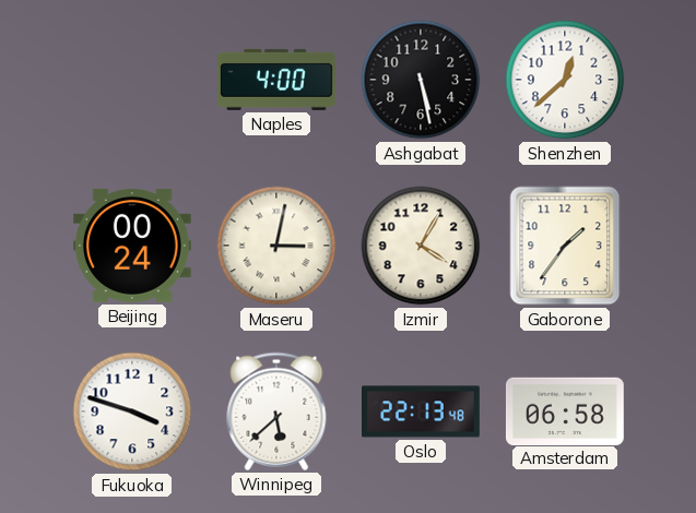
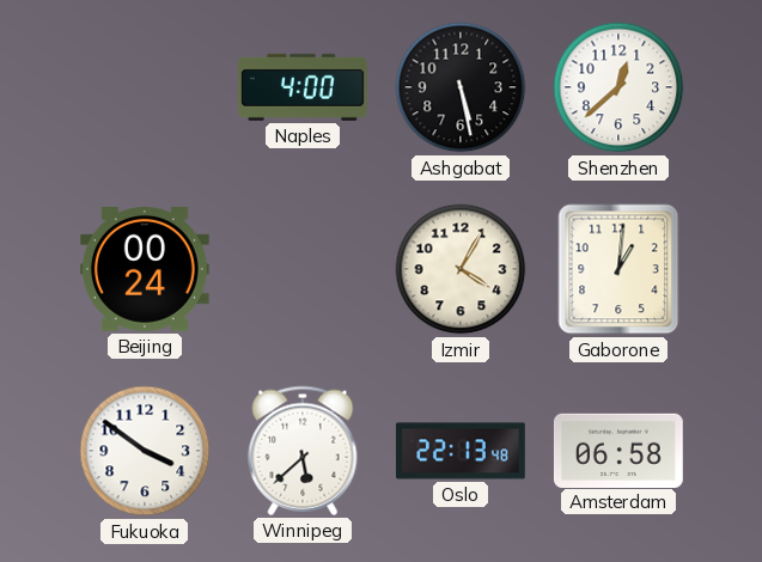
Maseru: 3:02 -> none (276, 246)
Gaborone: 1:36 -> 1:01 (618, 269)
Fukuoka: 3:48 -> 3:51 (145, 451)
